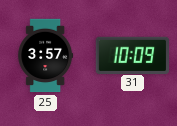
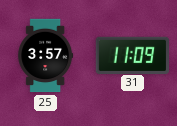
31: 10:09 -> 11:09 (132, 55)
